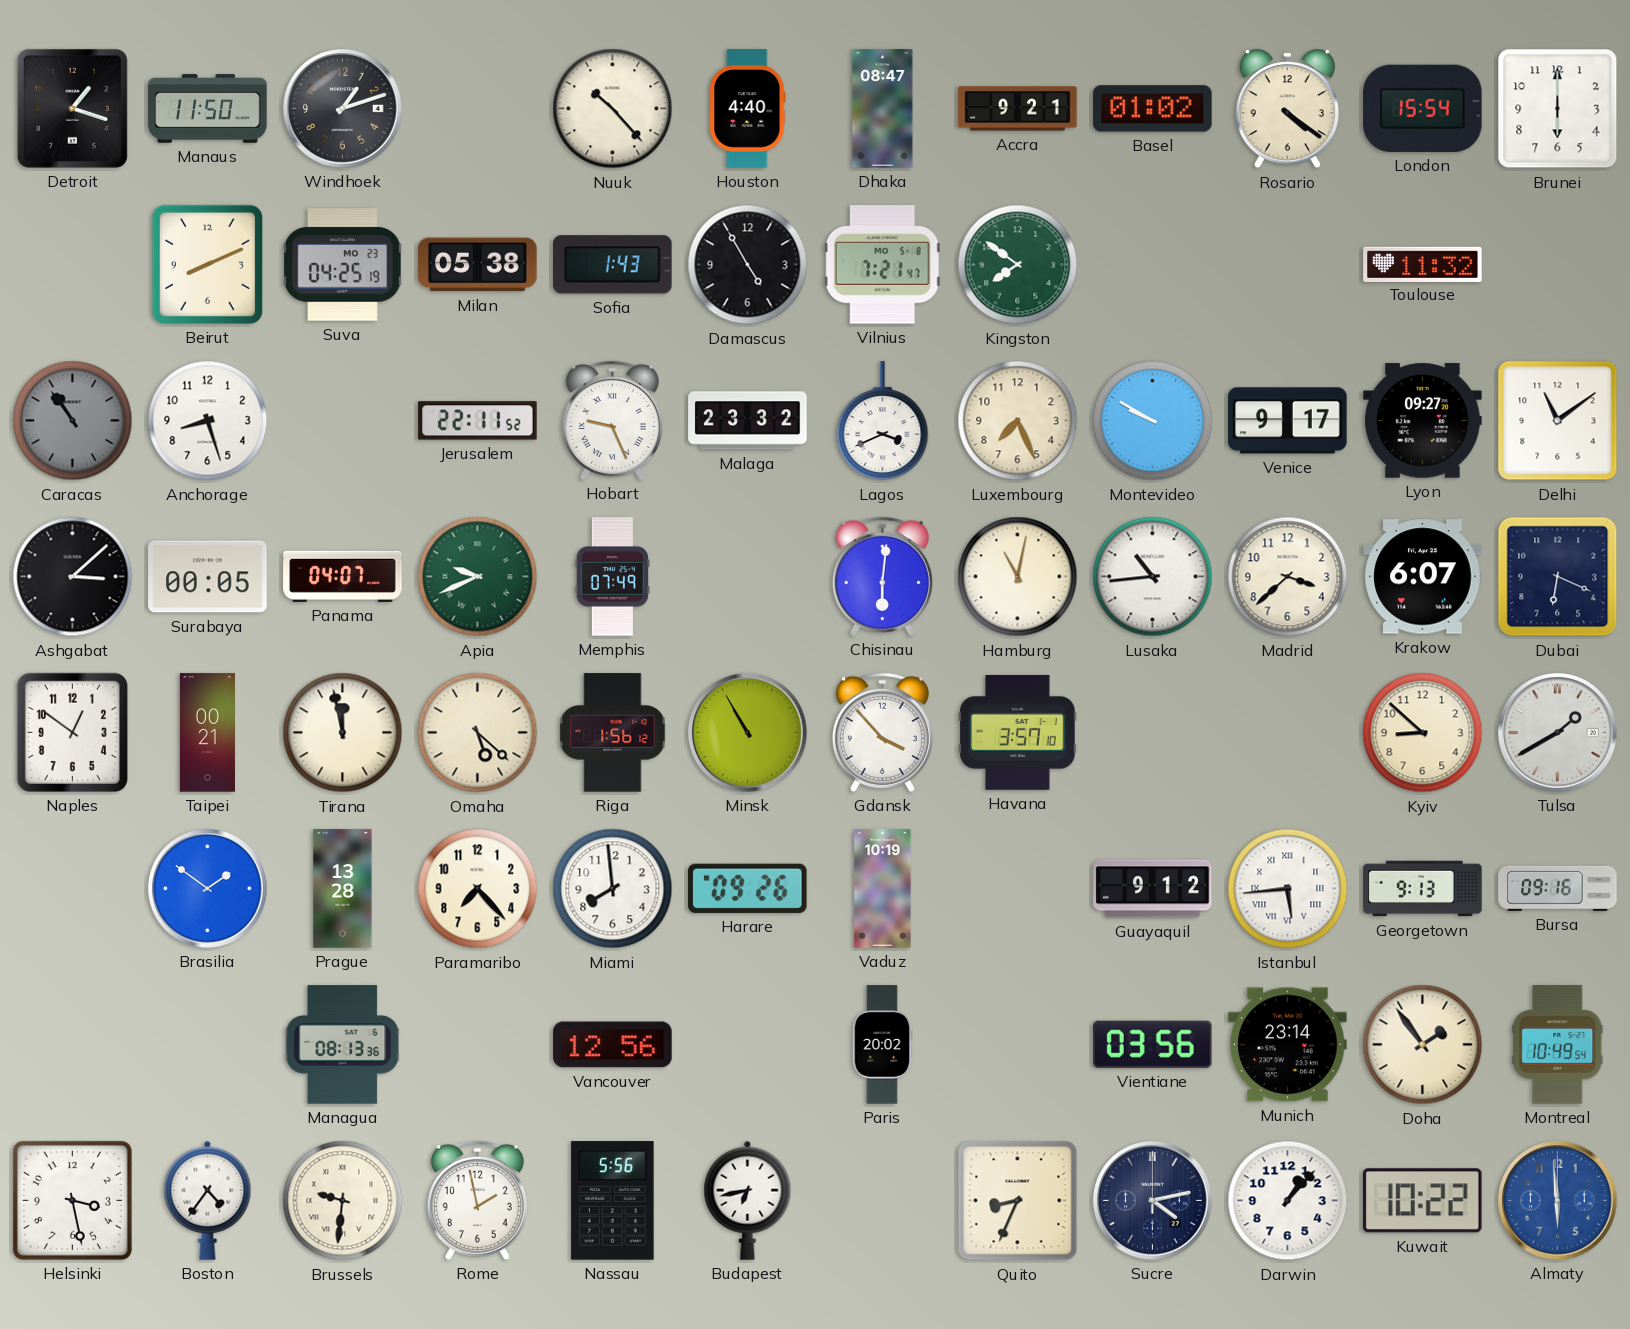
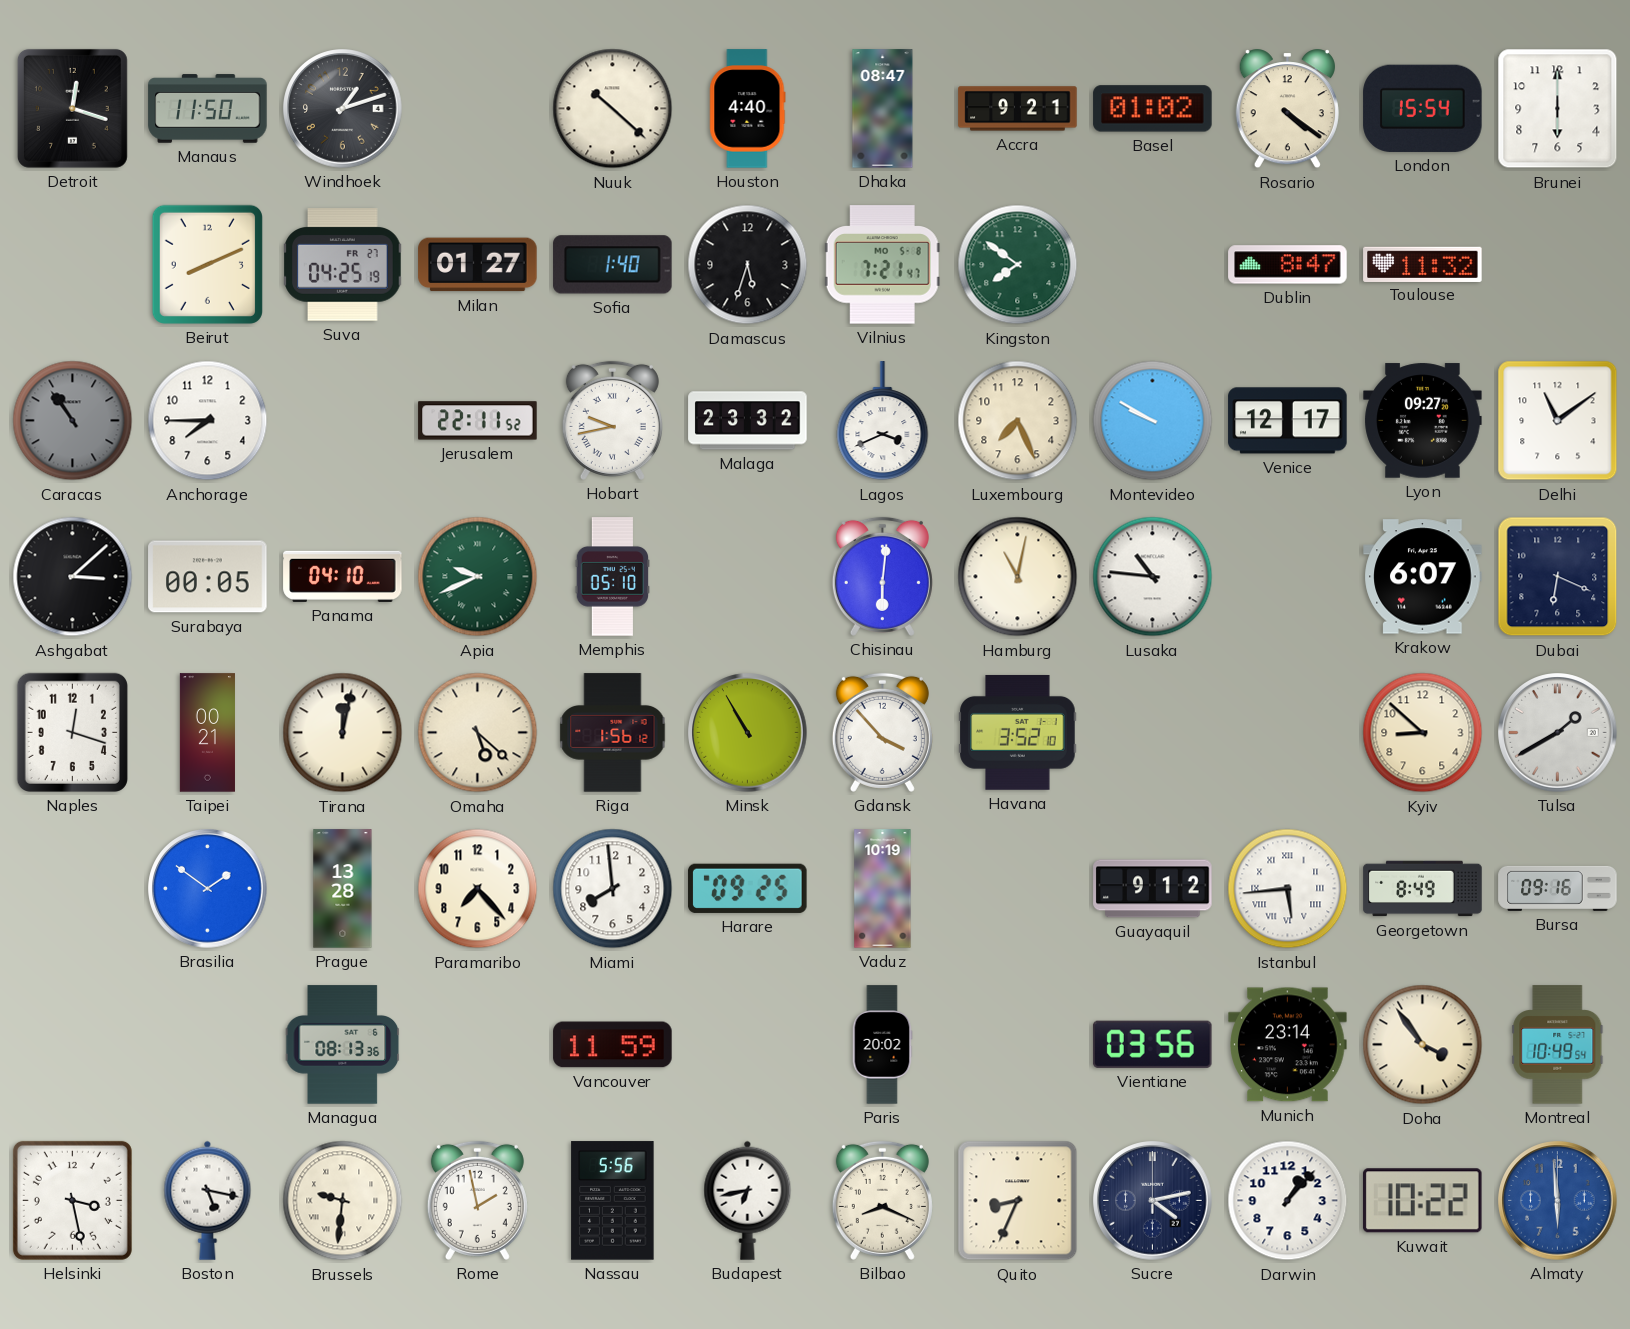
Detroit: 1:18 -> 12:18 (72, 108)
Nuuk: 10:23 -> 10:22 (613, 109)
Suva date: MO 23 -> FR 27 (343, 265)
Milan: 05:38 -> 01:27 (478, 265)
Sofia: 1:43 -> 1:40 (613, 265)
Damascus: 4:55 -> 5:33 (748, 265)
Dublin: none -> 8:47 (1288, 265)
Anchorage: 8:27 -> 7:45 (208, 421)
Hobart: 9:26 -> 9:43 (612, 420)
Venice: 9:17 -> 12:17 (1288, 421)
Panama: 04:07 -> 04:10 (343, 576)
Memphis: 07:49 -> 05:10 (612, 577)
Lusaka: 10:44 -> 10:46 (1153, 577)
Madrid: 3:38 -> none (1288, 577)
Naples: 12:51 -> 12:18 (72, 732)
Tirana: 11:58 -> 12:02 (343, 733)
Havana: 3:57 -> 3:52 (1018, 732)
Harare: 09:26 -> 09:25 (748, 888)
Georgetown: 9:13 -> 8:49 (1423, 889)
Vancouver: 12:56 -> 11:59 (613, 1045)
Doha: 1:54 -> 3:54 (1423, 1045)
Boston: 4:36 -> 5:17 (208, 1200)
Bilbao: none -> 8:19 (882, 1200)
